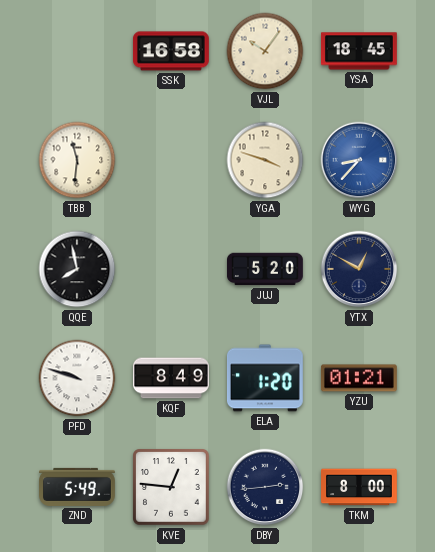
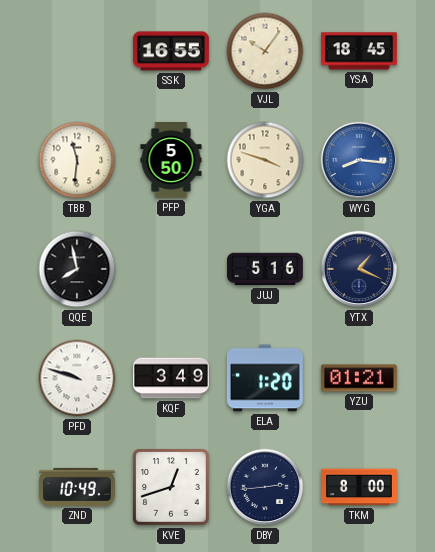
SSK: 16:58 -> 16:55 (171, 51)
PFP: none -> 5:50 (171, 161)
WYG: 8:37 -> 8:16 (359, 160)
JUJ: 5:20 -> 5:16 (266, 269)
YTX: 12:50 -> 1:19 (359, 269)
KQF: 8:49 -> 3:49 (172, 378)
ZND: 5:49 -> 10:49 (78, 487)
KVE: 12:46 -> 12:42 (171, 487)
